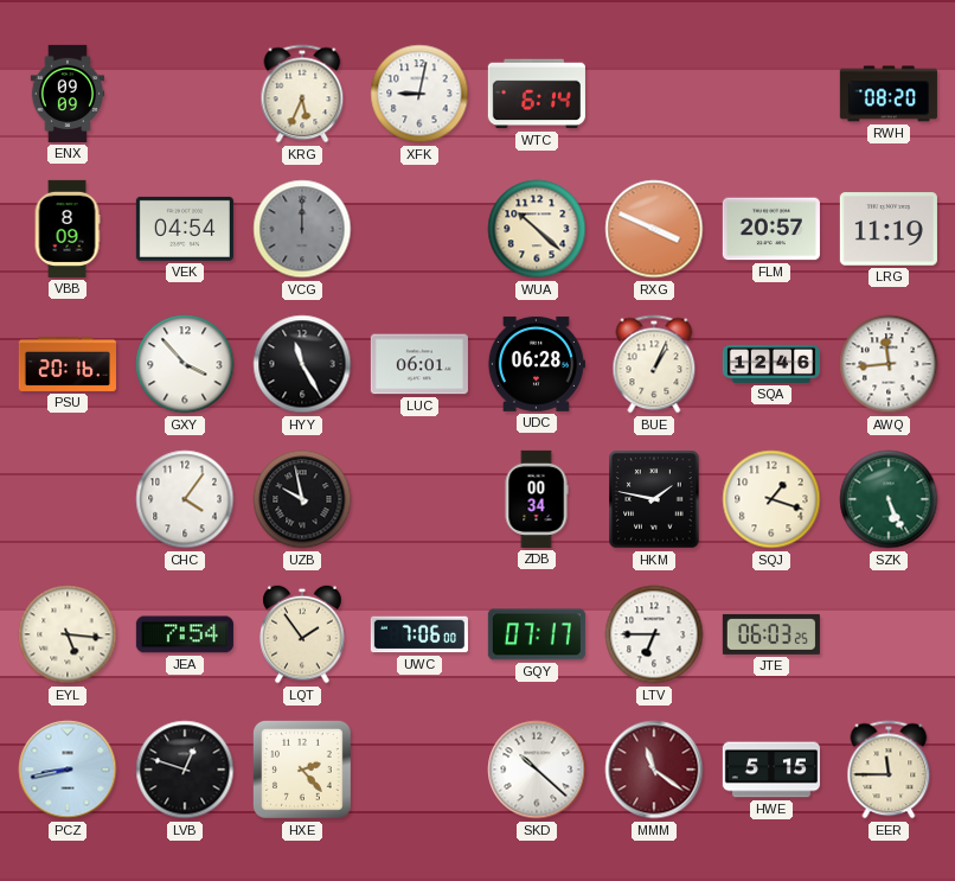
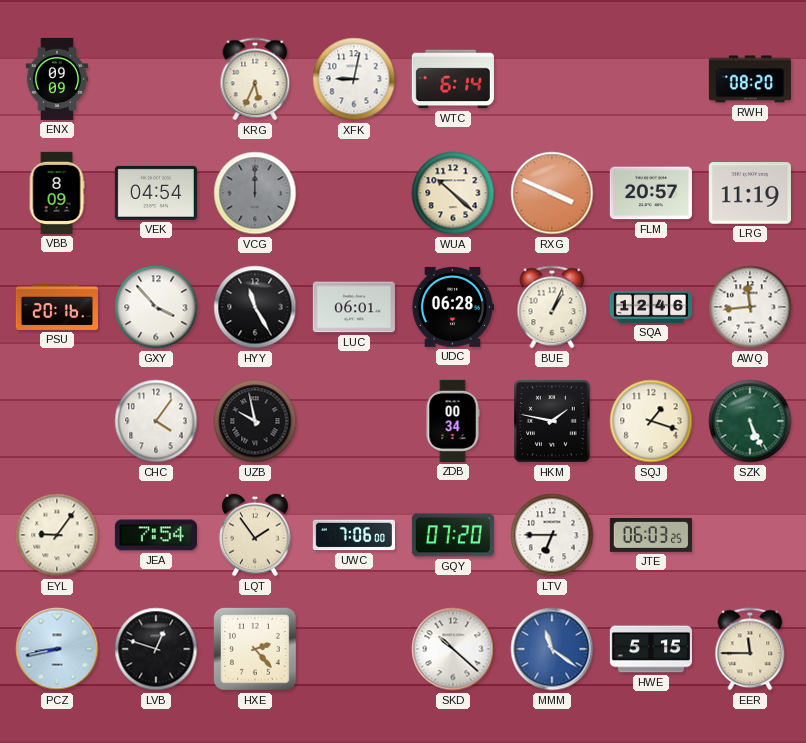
EYL: 5:16 -> 9:06 (57, 535)
GQY: 07:17 -> 07:20 (453, 535)
MMM dial: burgundy -> blue (552, 649)
